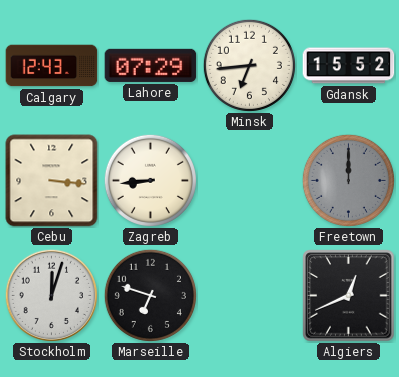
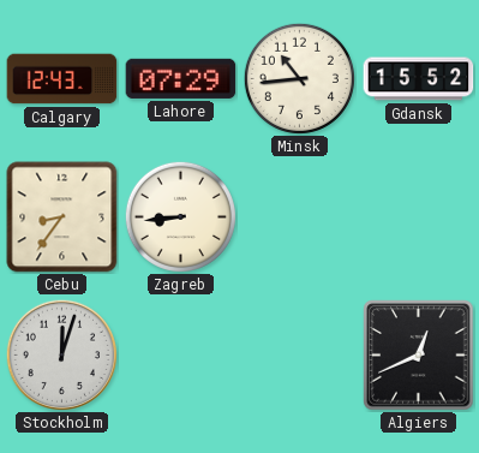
Minsk: 6:44 -> 10:44 (299, 78)
Cebu: 3:16 -> 8:36 (62, 217)
Freetown: 12:00 -> none (348, 180)
Marseille: 6:48 -> none (150, 295)
